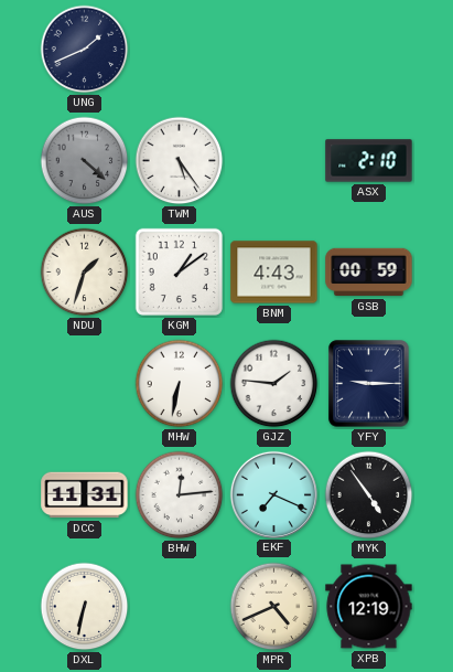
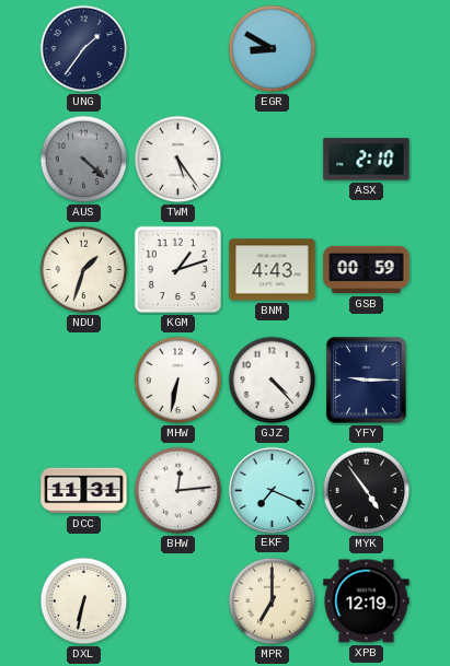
UNG: 1:41 -> 1:36 (84, 49)
EGR: none -> 8:50 (273, 49)
KGM: 1:09 -> 1:12 (177, 269)
GJZ: 1:46 -> 4:23 (273, 381)
MPR: 4:41 -> 7:00 (273, 601)
